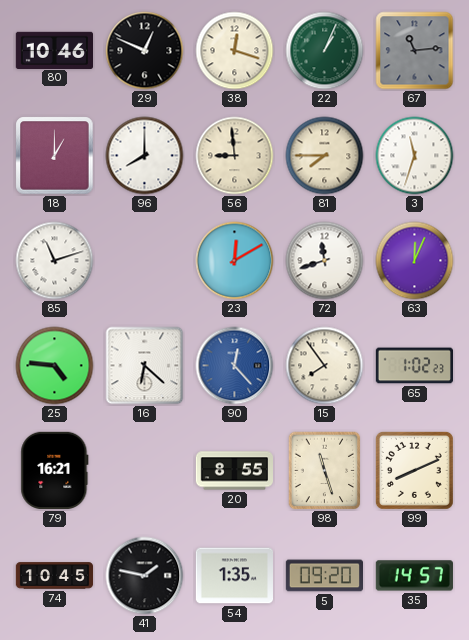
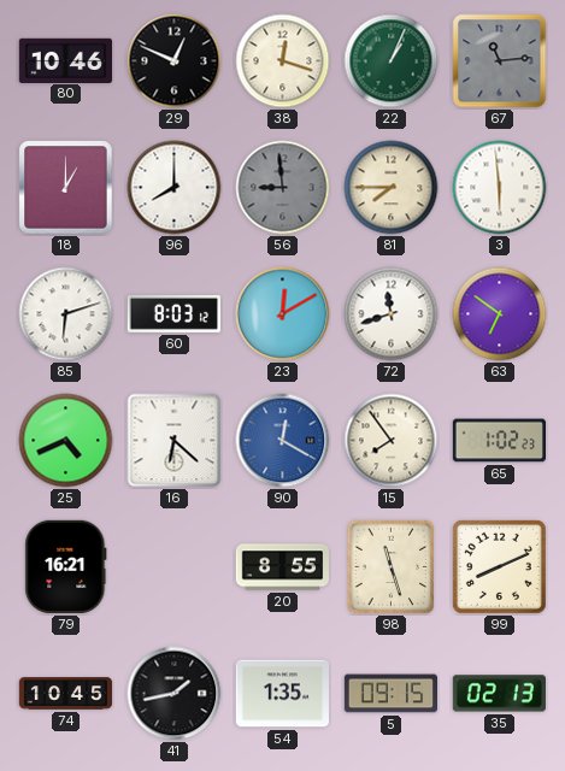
56 dial: cream -> grey (283, 188)
3: 11:33 -> 5:59 (500, 188)
85: 11:12 -> 6:12 (66, 314)
60: none -> 8:03 (173, 314)
63: 12:04 -> 6:51 (500, 314)
25: 4:46 -> 4:41 (66, 441)
90: 12:23 -> 12:20 (283, 441)
41: 1:47 -> 1:43 (175, 694)
5: 09:20 -> 09:15 (390, 694)
35: 14:57 -> 02:13 (499, 694)
